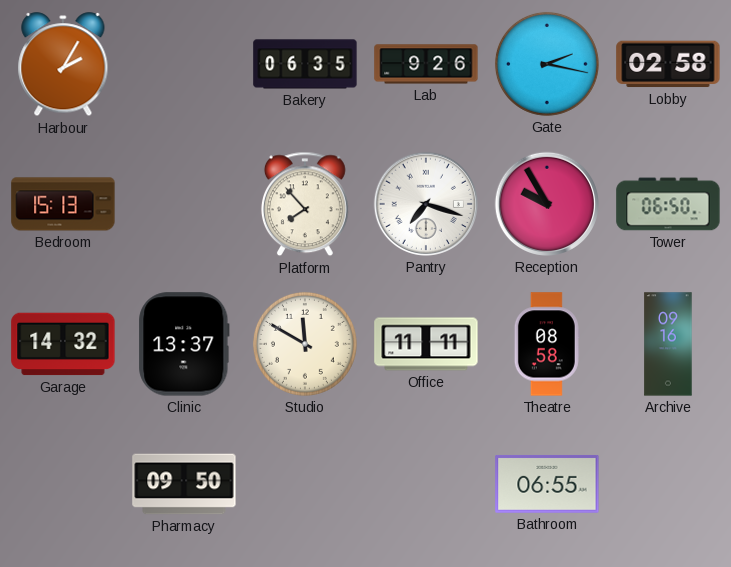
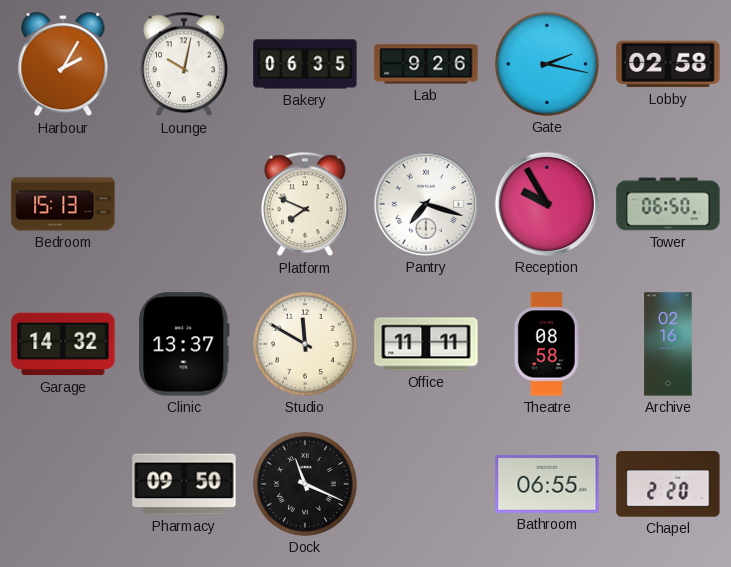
Lounge: none -> 10:02 (184, 64)
Platform: 7:53 -> 7:49 (305, 204)
Archive: 09:16 -> 02:16 (668, 344)
Dock: none -> 11:19 (305, 484)
Chapel: none -> 2:20 (668, 484)
